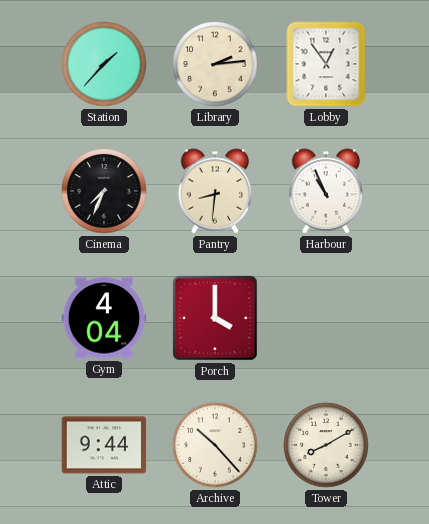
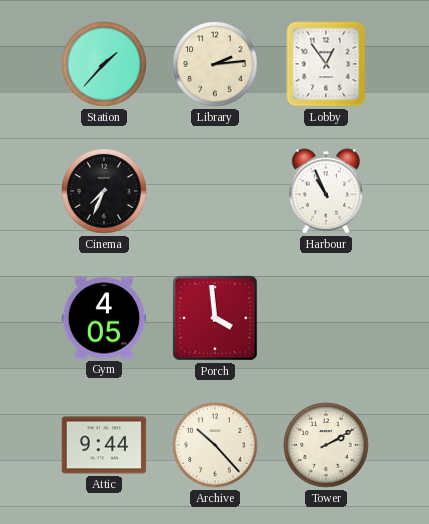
Pantry: 8:31 -> none (215, 191)
Gym: 4:04 -> 4:05 (104, 318)
Porch: 4:00 -> 3:59 (215, 318)
Tower: 8:10 -> 2:10 (326, 445)
